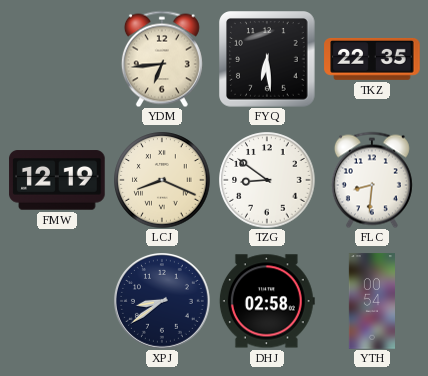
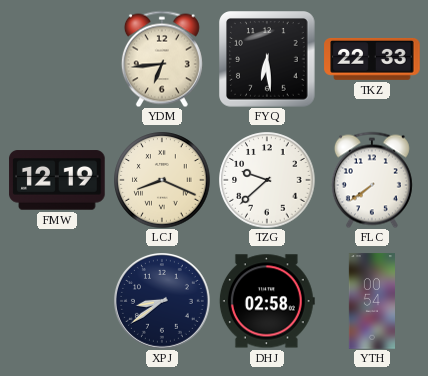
TKZ: 22:35 -> 22:33 (372, 59)
TZG: 8:51 -> 9:38 (267, 180)
FLC: 8:31 -> 7:39 (372, 180)
